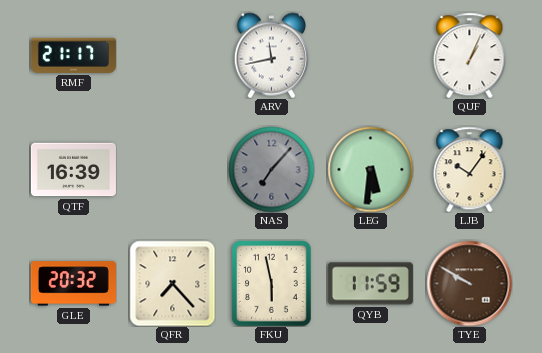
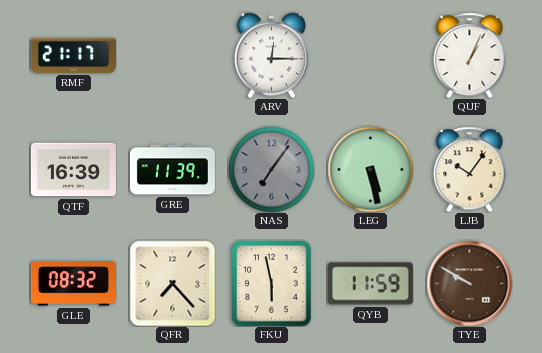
ARV: 11:43 -> 12:15 (271, 55)
GRE: none -> 11:39 (172, 170)
NAS: 7:07 -> 7:06 (271, 169)
LEG: 5:31 -> 5:28 (370, 169)
GLE: 20:32 -> 08:32 (73, 284)
